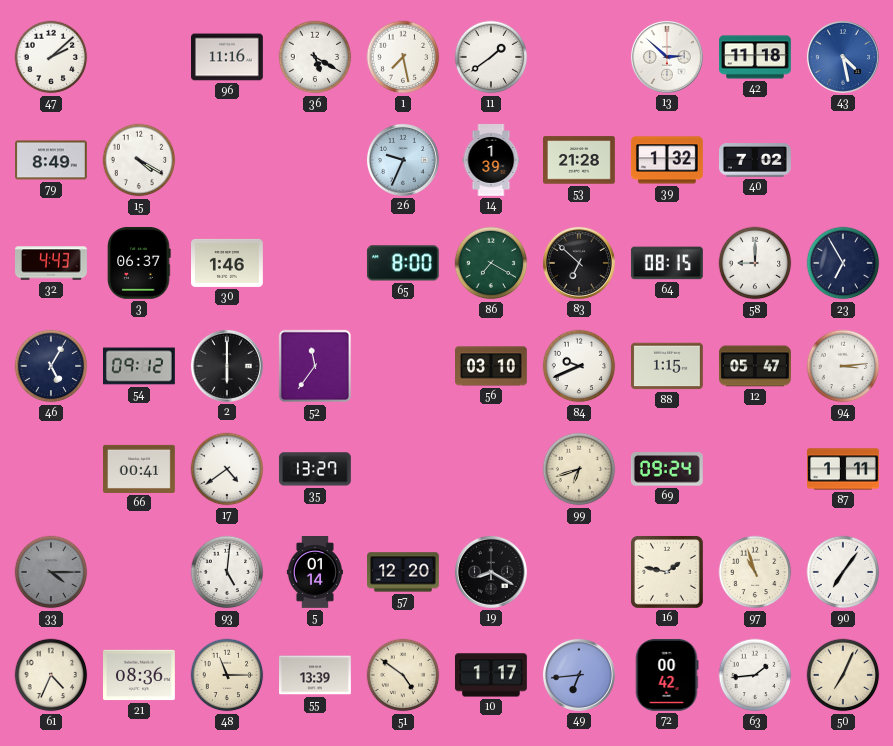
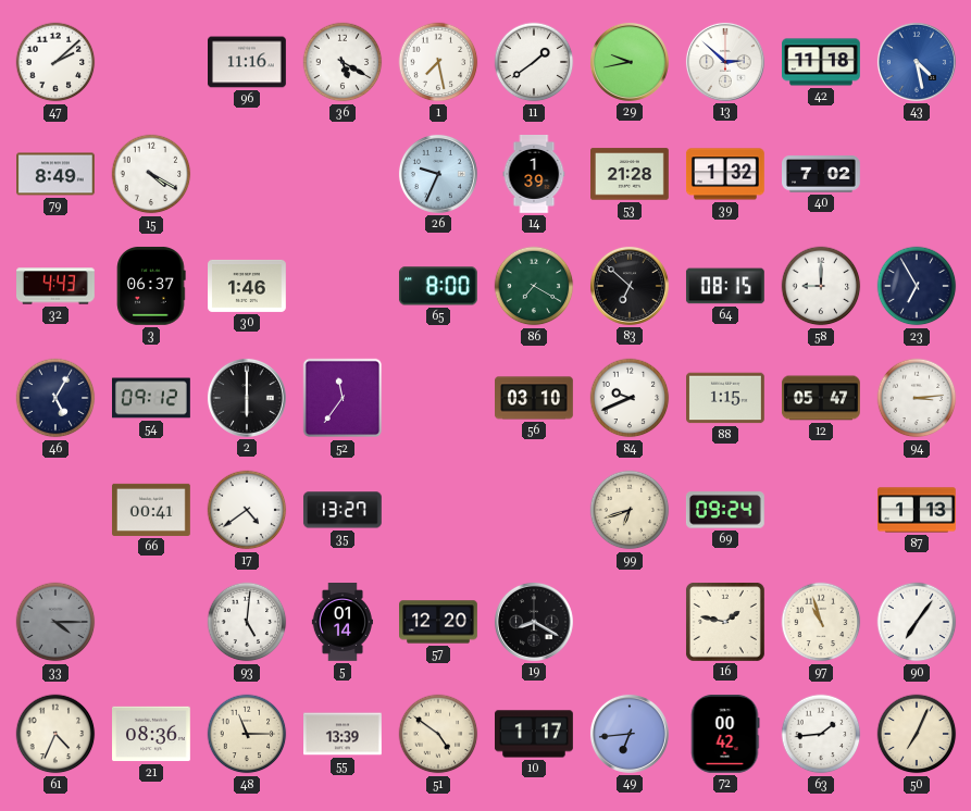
29: none -> 9:43 (630, 62)
87: 1:11 -> 1:13 (918, 510)
